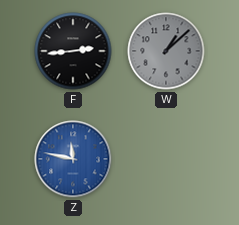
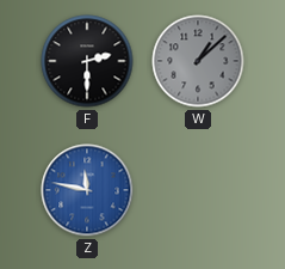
F: 2:44 -> 2:30 (87, 61)
